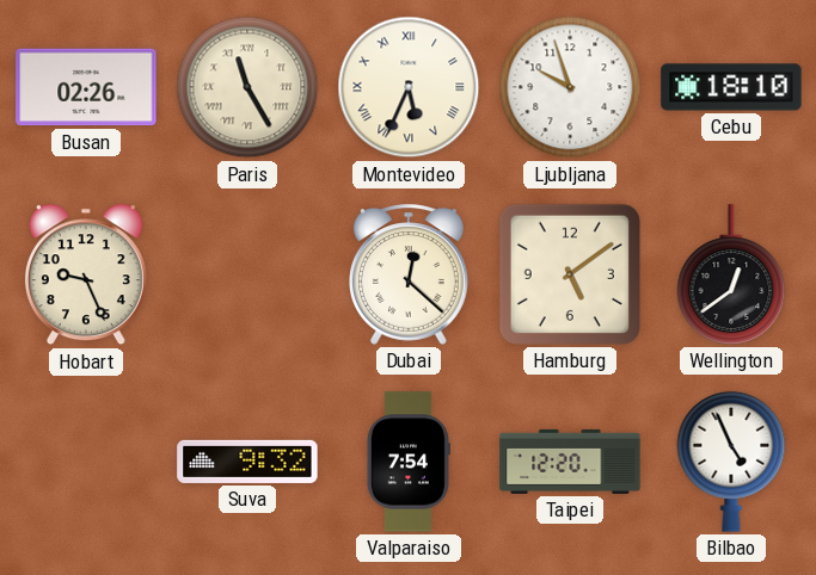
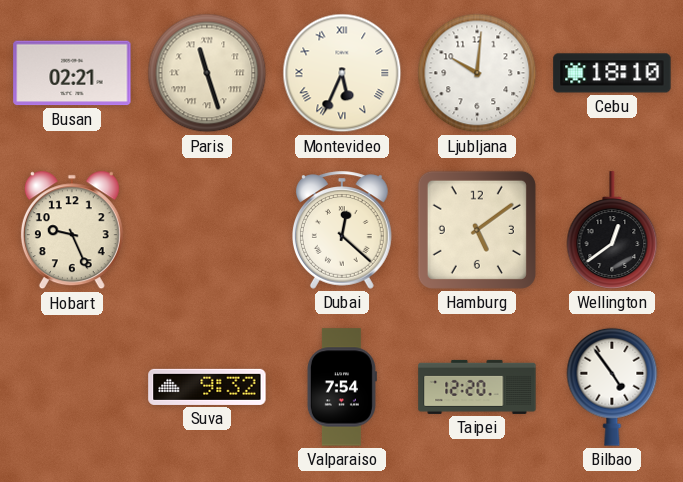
Busan: 02:26 -> 02:21 (72, 73)
Paris: 11:25 -> 11:27 (207, 73)
Ljubljana: 9:57 -> 10:01 (477, 73)
Bilbao: 4:56 -> 4:54 (612, 387)
